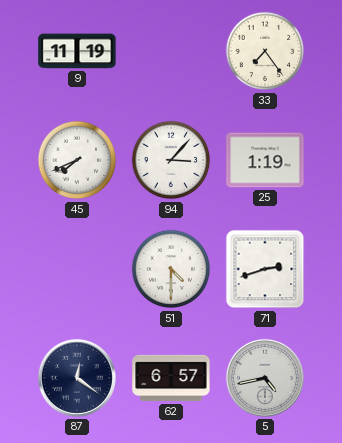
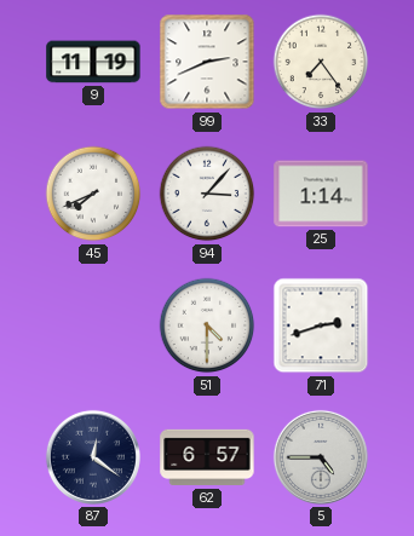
99: none -> 2:41 (207, 62)
25: 1:19 -> 1:14 (321, 194)
5: 4:43 -> 4:45 (321, 457)
